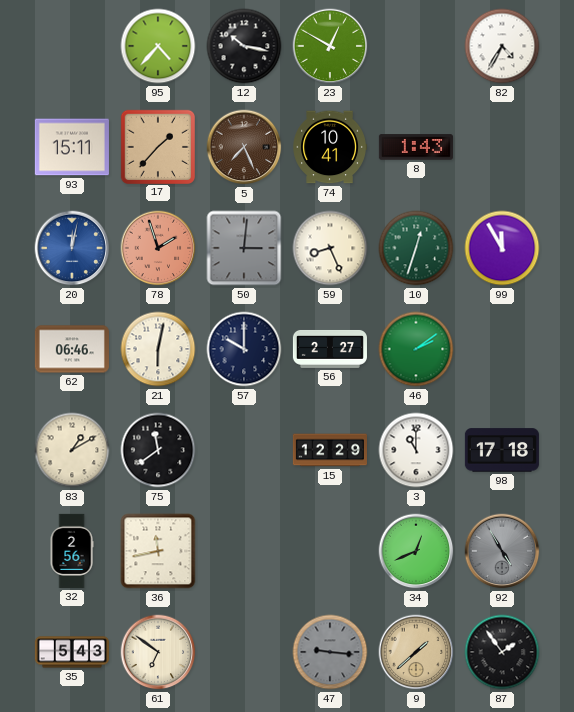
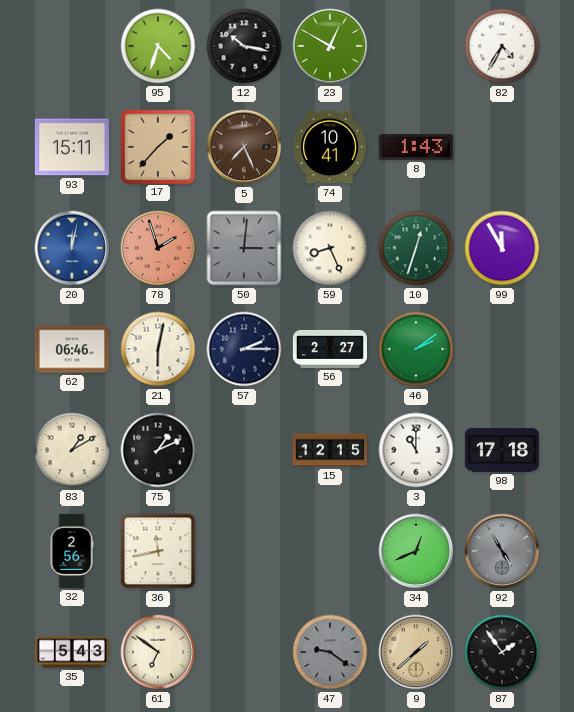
95: 4:37 -> 4:33 (158, 46)
57: 10:00 -> 2:15 (244, 349)
75: 11:39 -> 1:11 (158, 450)
15: 12:29 -> 12:15 (330, 450)
47: 9:16 -> 9:21 (330, 652)
